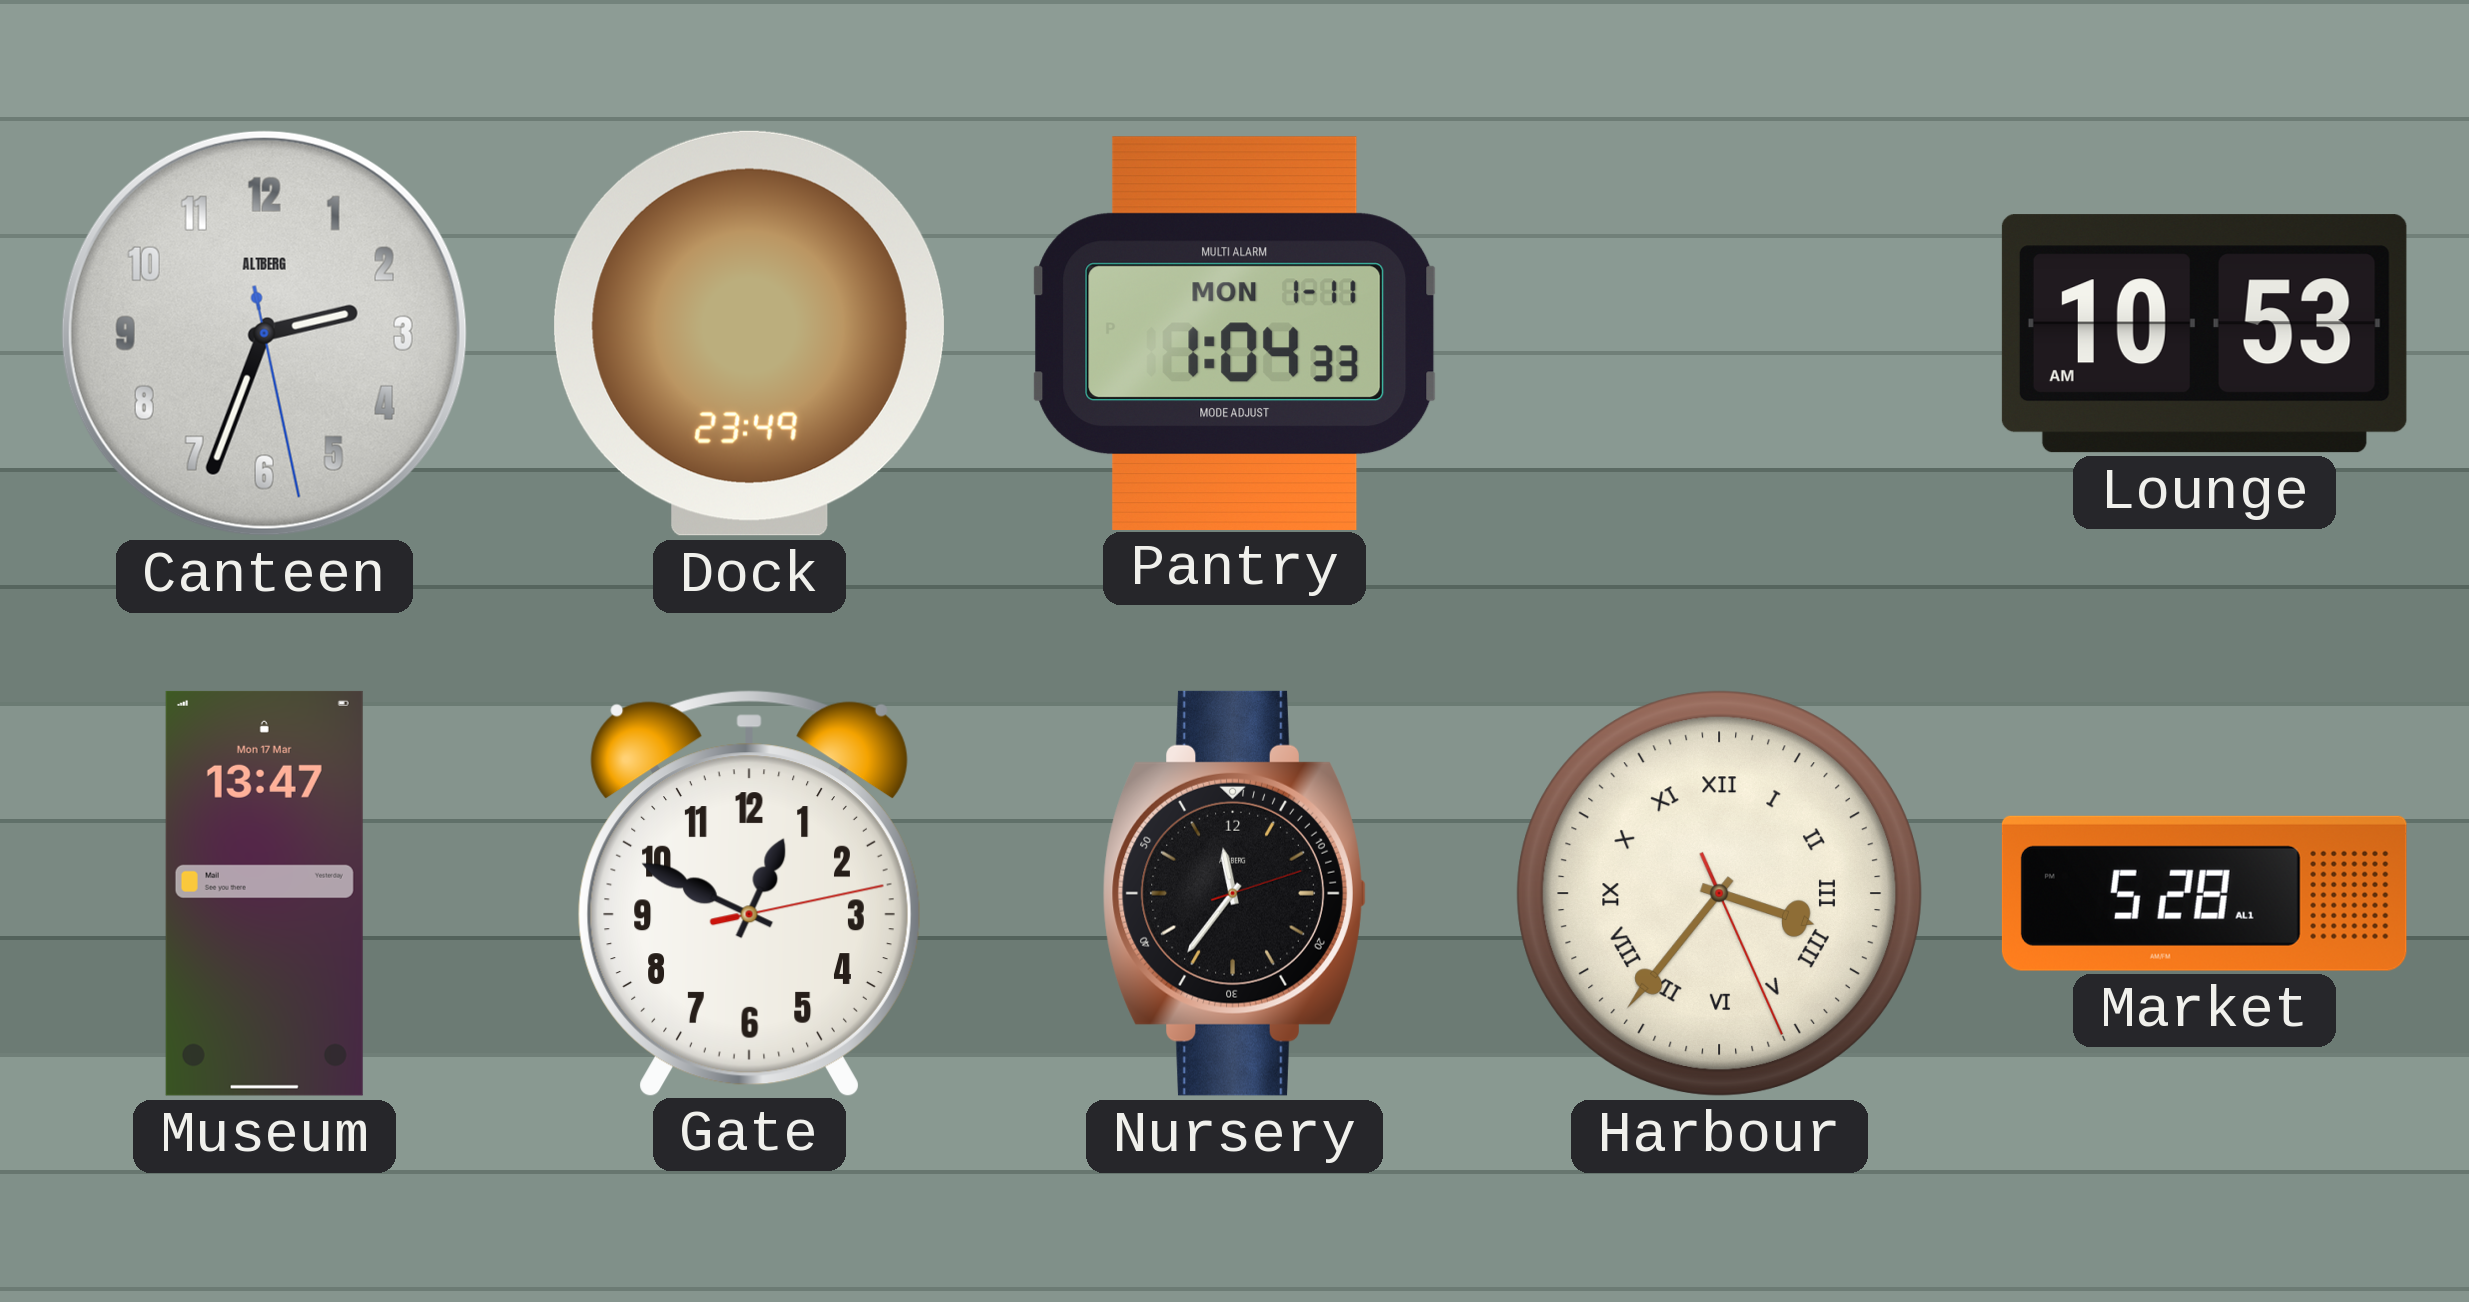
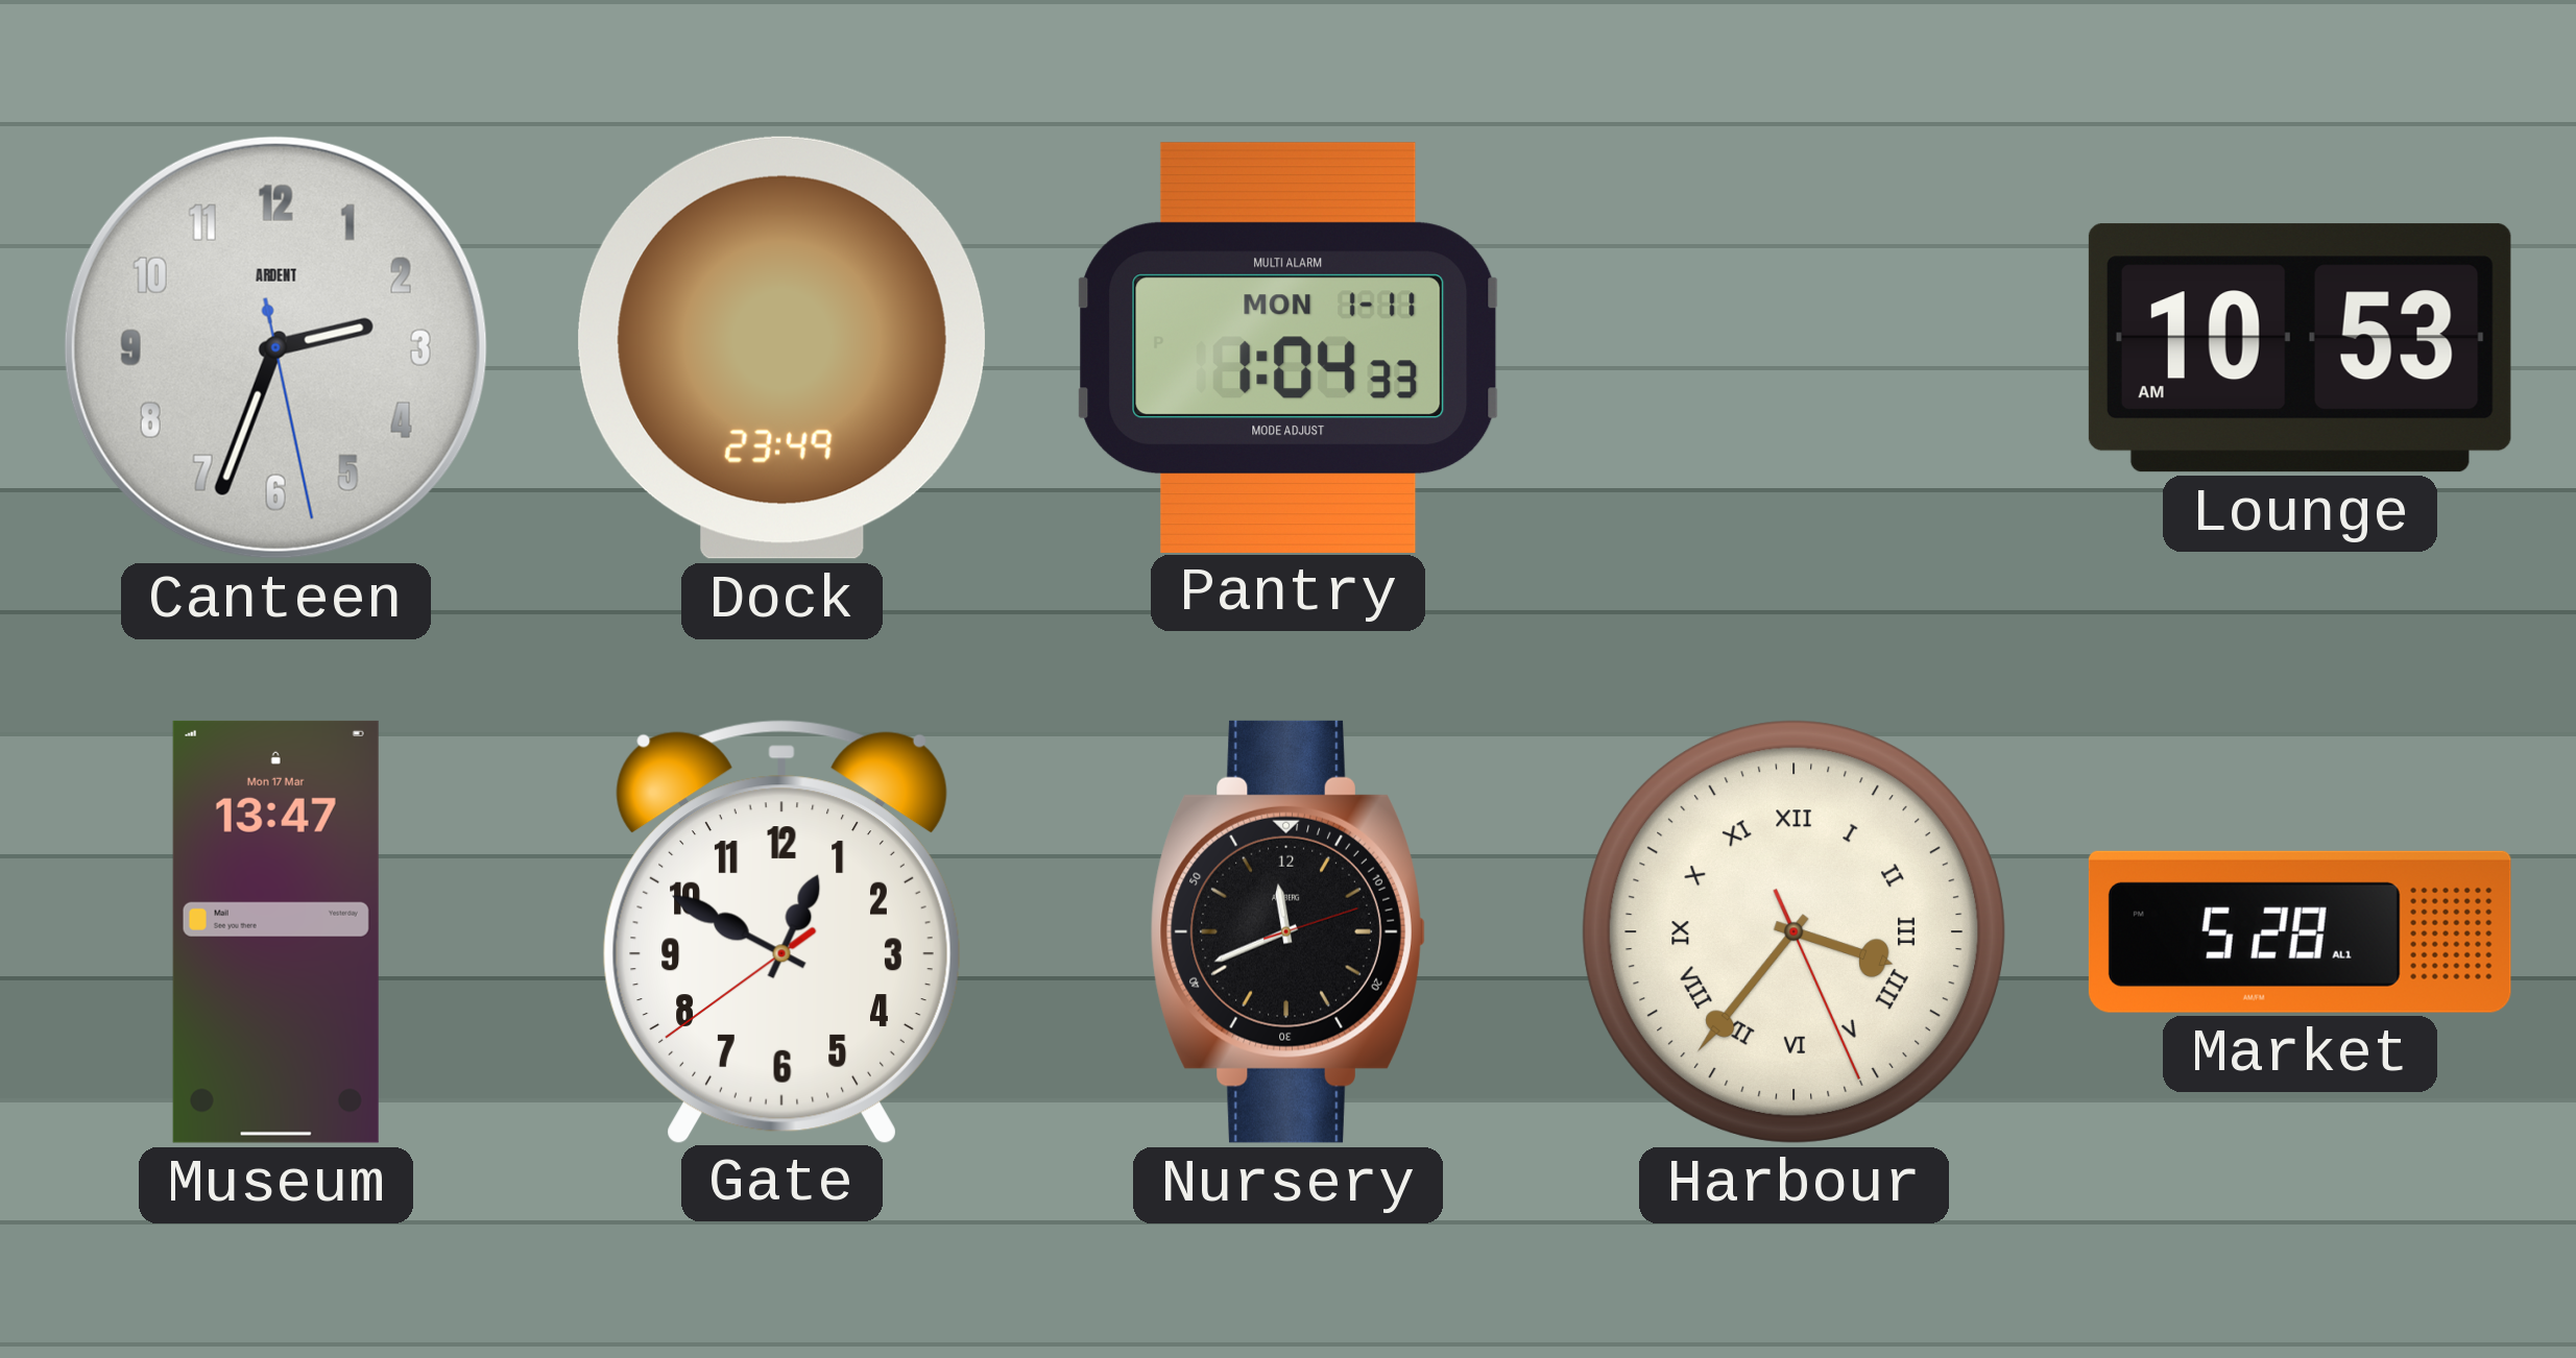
Canteen brand: ALTBERG -> ARDENT (275, 347)
Gate: 12:49:13 -> 12:49:39 (781, 931)
Nursery: 11:36 -> 11:41 (1287, 931)
